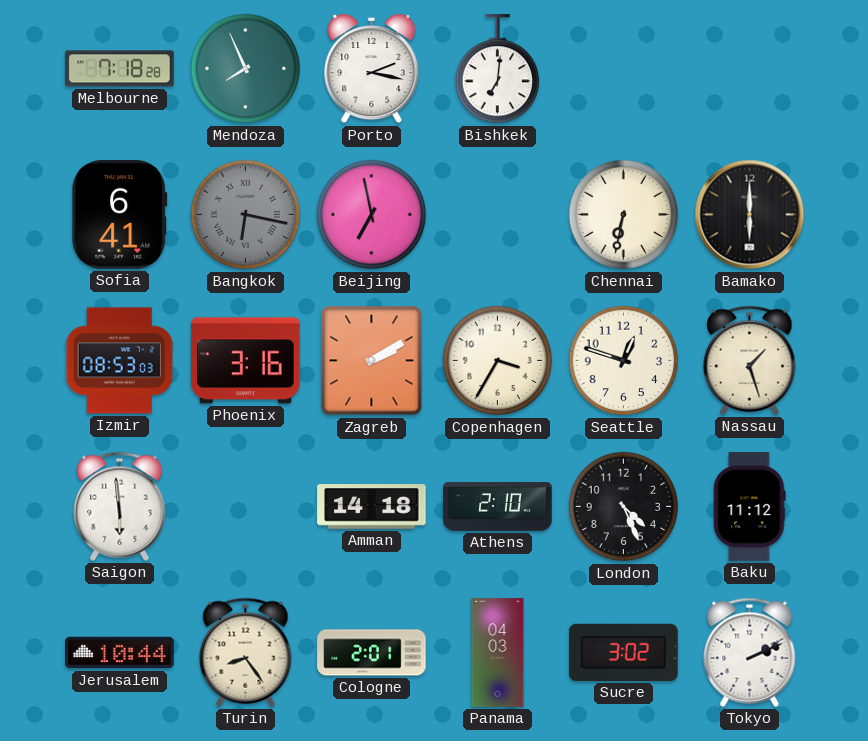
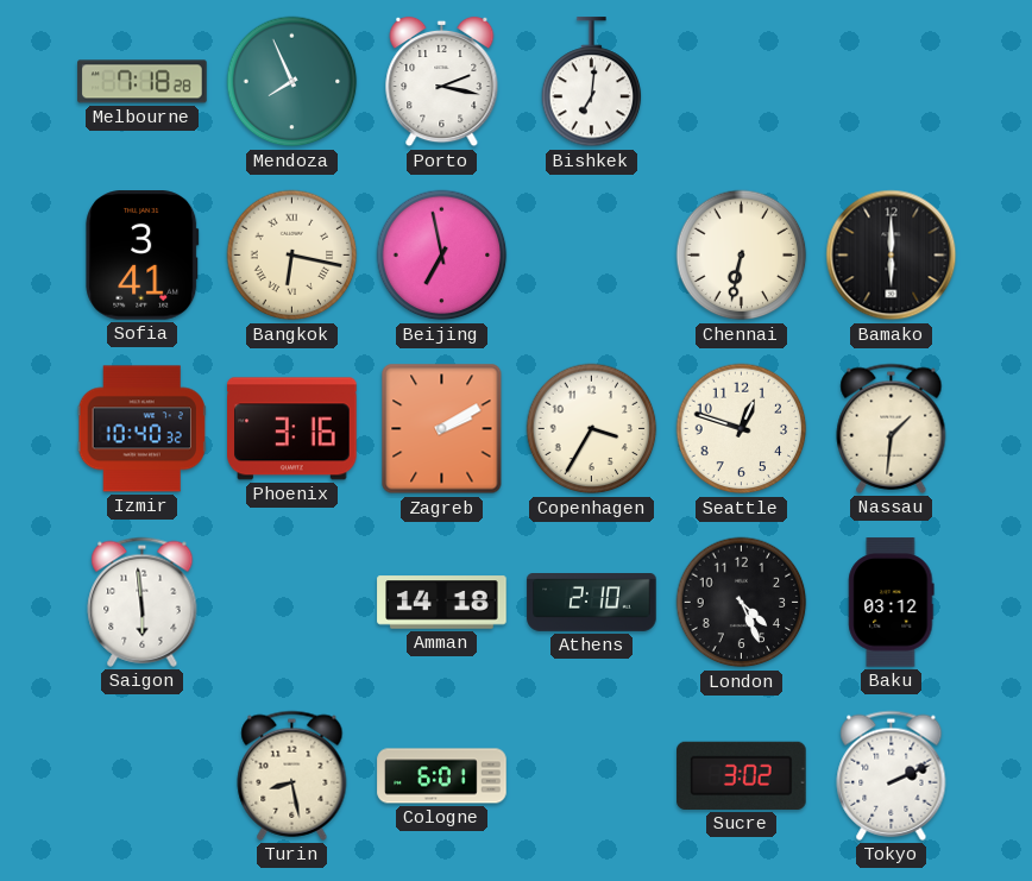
Sofia: 6:41 -> 3:41 (143, 256)
Bangkok dial: grey -> cream (292, 256)
Izmir: 08:53 -> 10:40 (141, 429)
Nassau: 1:27 -> 1:31 (892, 428)
Baku: 11:12 -> 03:12 (892, 603)
Jerusalem: 10:44 -> none (120, 653)
Turin: 8:24 -> 8:28 (292, 775)
Cologne: 2:01 -> 6:01 (442, 776)
Panama: 04:03 -> none (498, 653)
